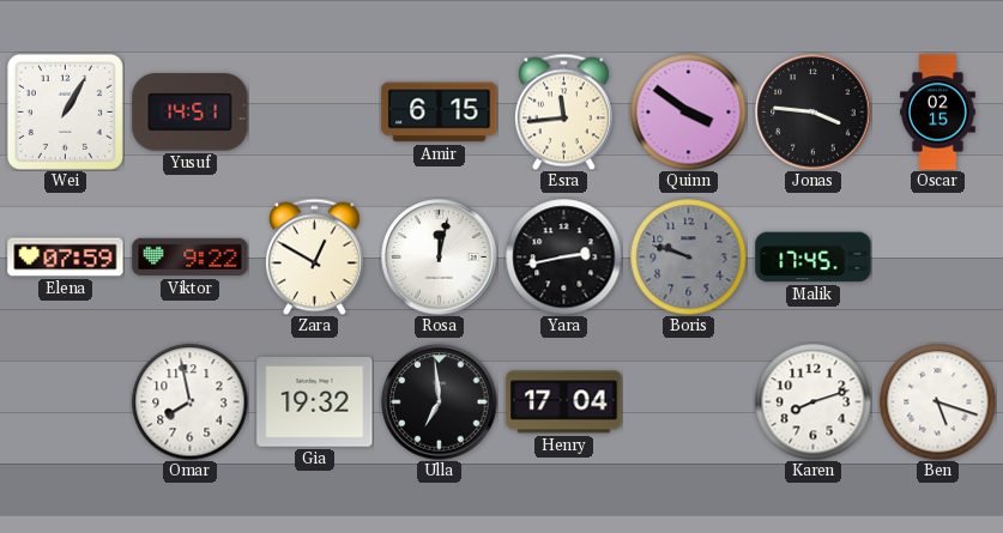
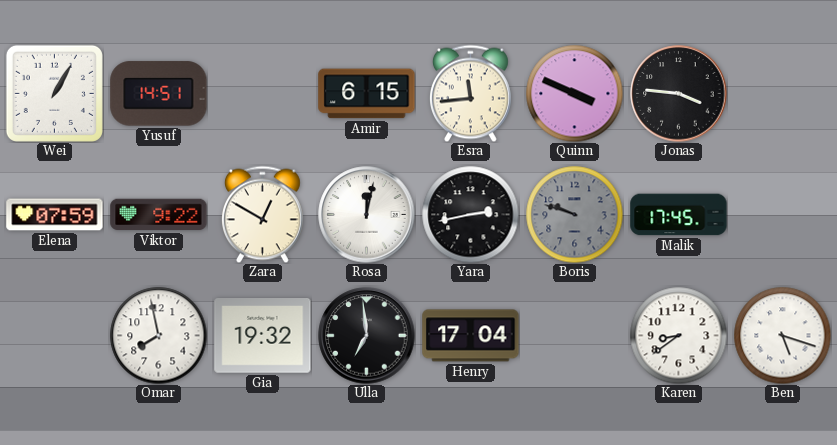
Quinn: 3:51 -> 3:49 (574, 93)
Oscar: 02:15 -> none (938, 113)
Karen: 8:12 -> 8:39 (678, 335)
